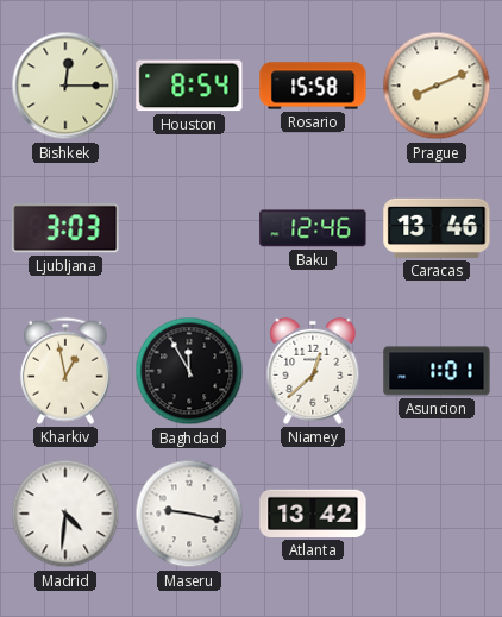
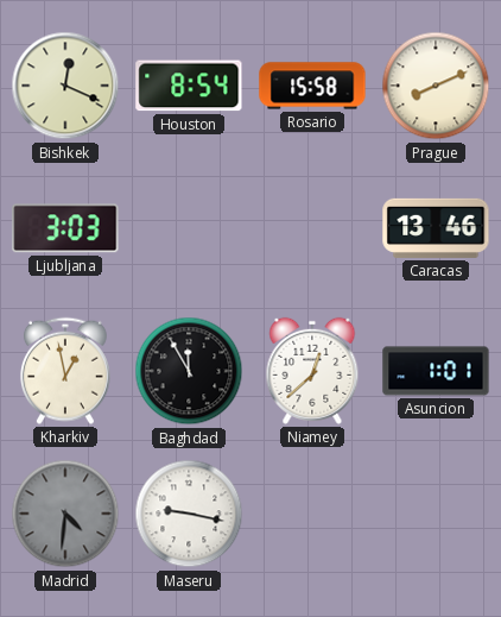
Bishkek: 12:15 -> 12:19 (65, 86)
Baku: 12:46 -> none (313, 228)
Madrid dial: white -> grey (65, 514)
Atlanta: 13:42 -> none (313, 514)
